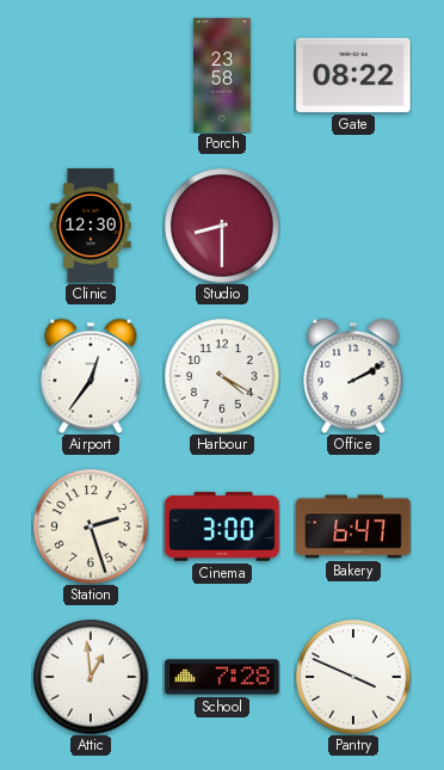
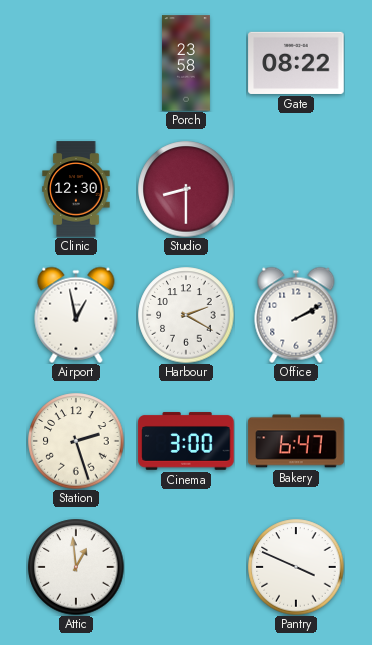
Airport: 12:36 -> 12:58 (76, 315)
Harbour: 4:20 -> 2:20 (186, 315)
School: 7:28 -> none (222, 677)
